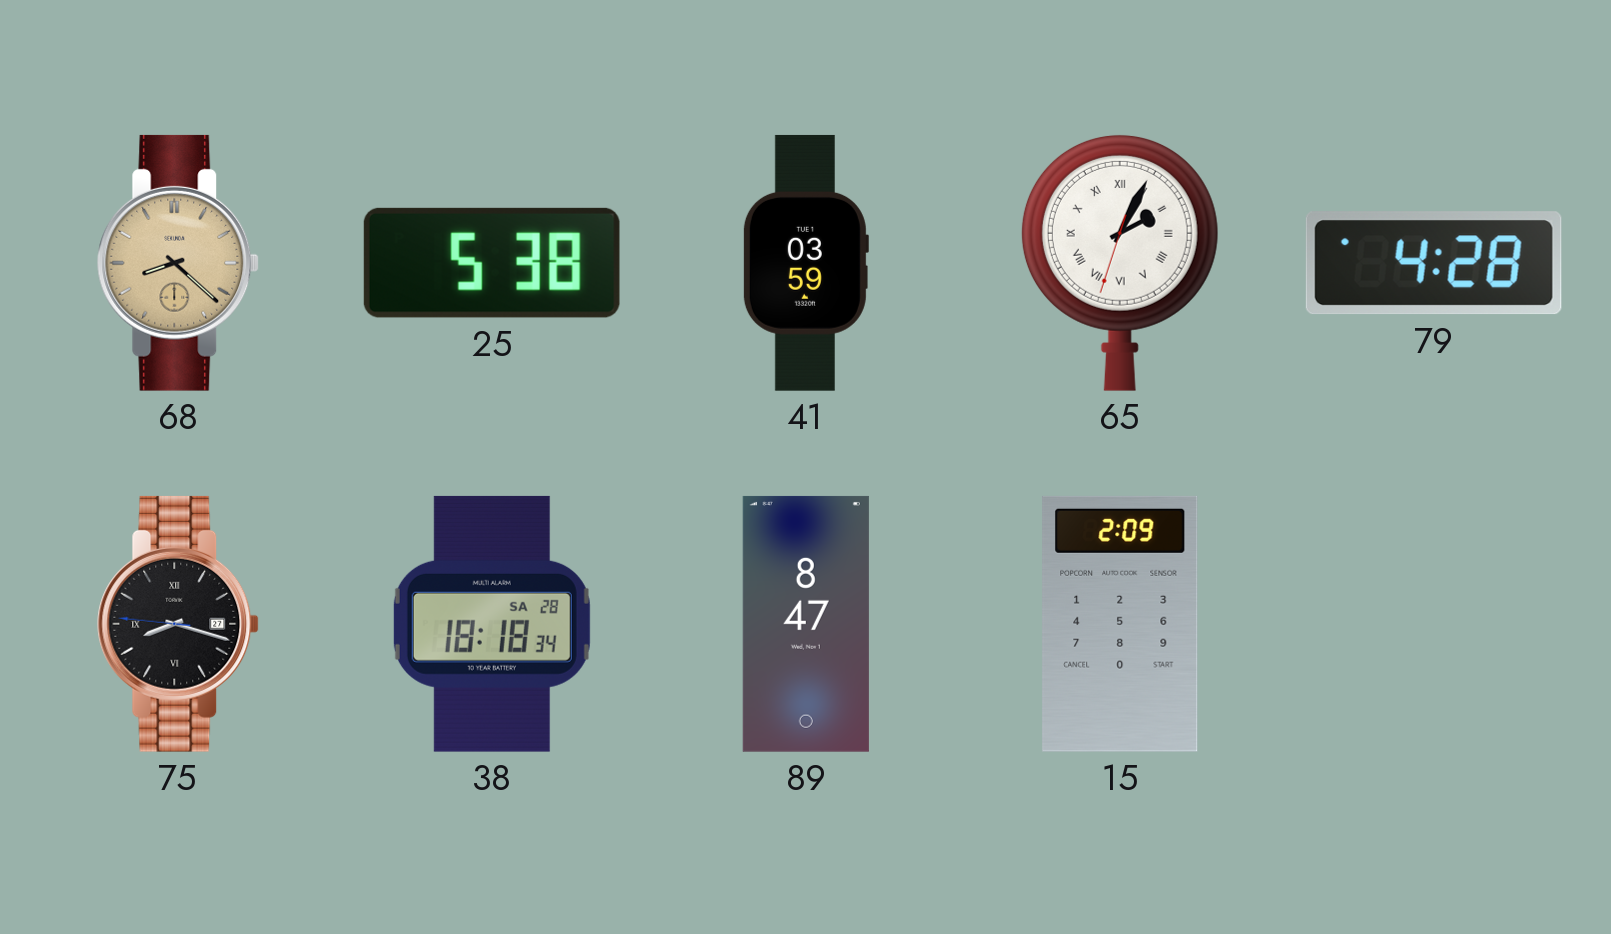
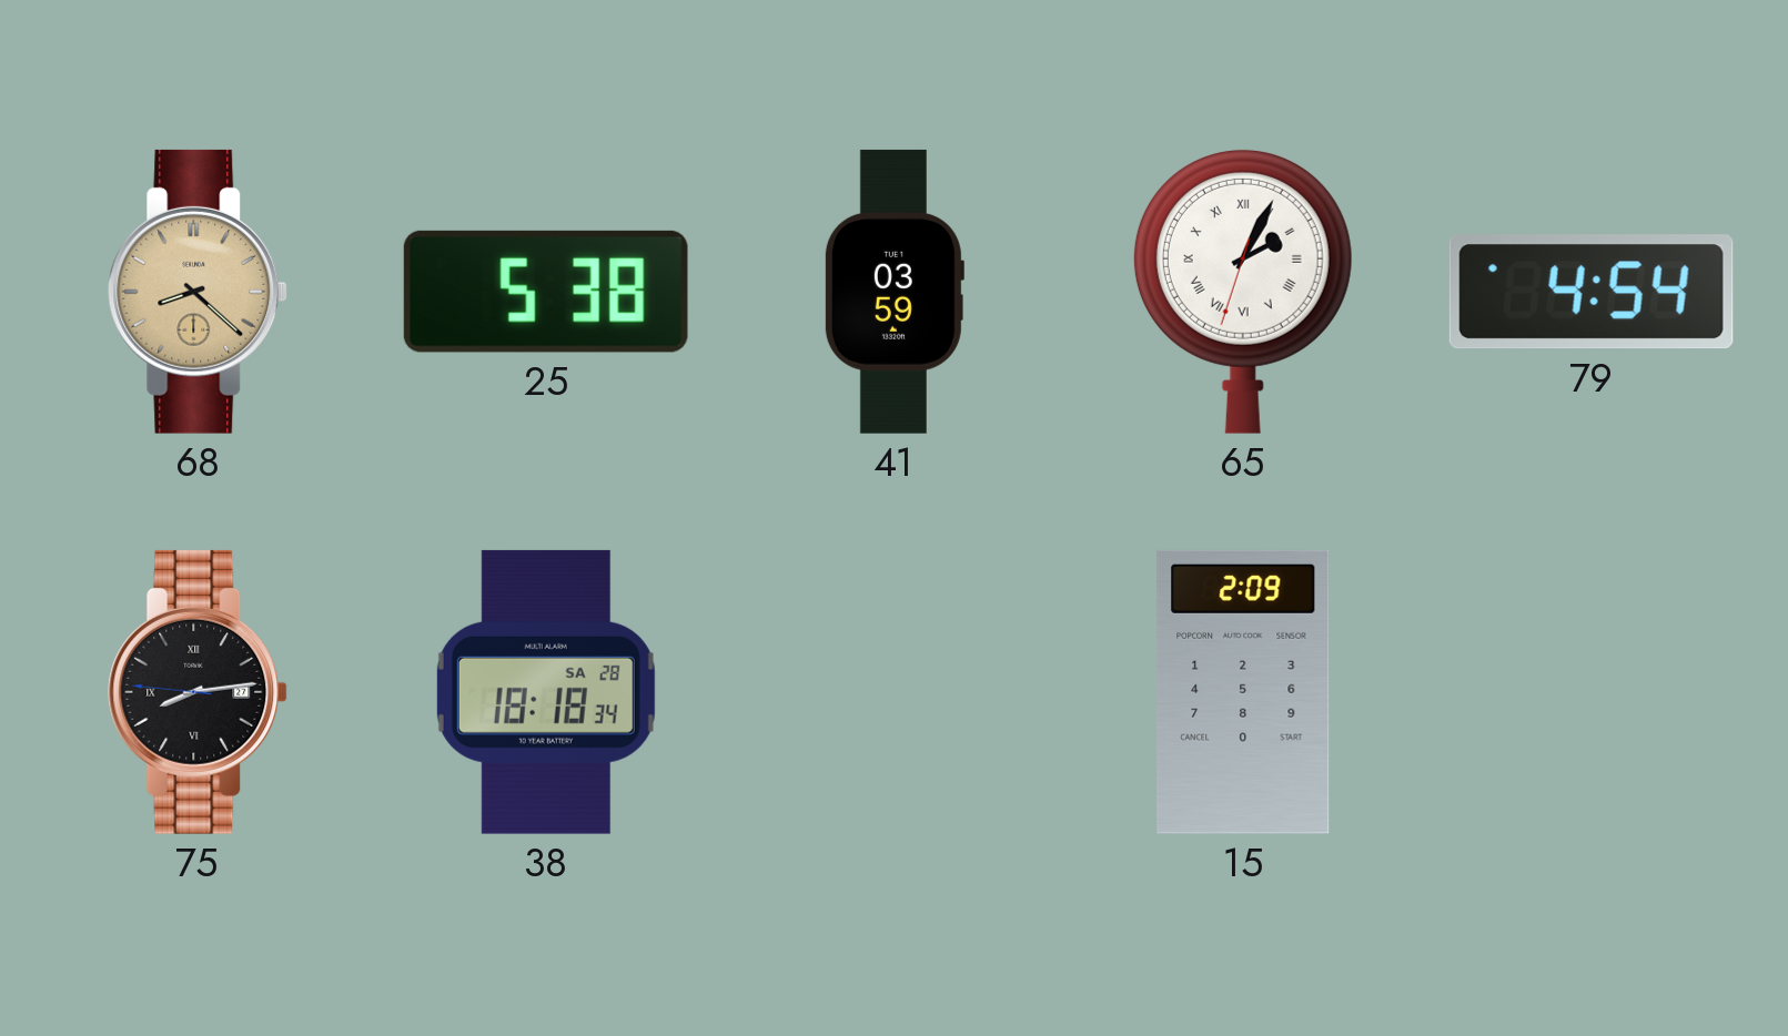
79: 4:28 -> 4:54 (1592, 292)
75: 8:17 -> 8:13 (198, 692)
89: 8:47 -> none (806, 624)
